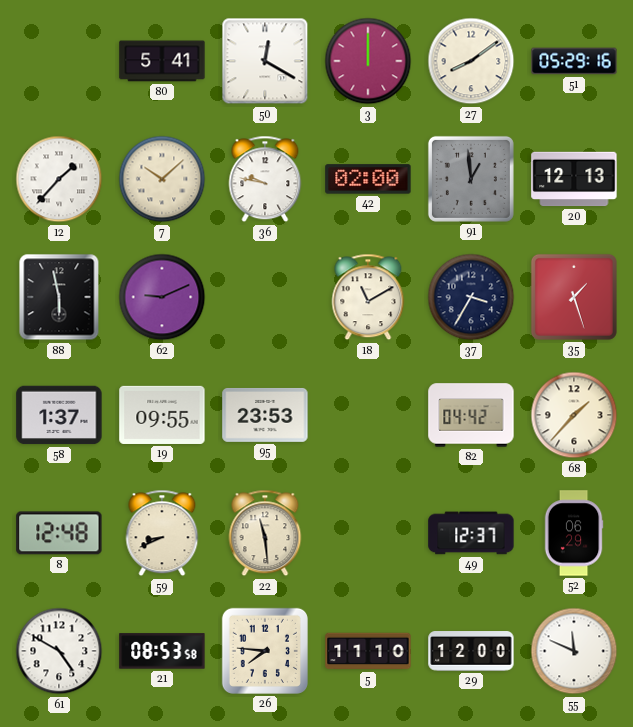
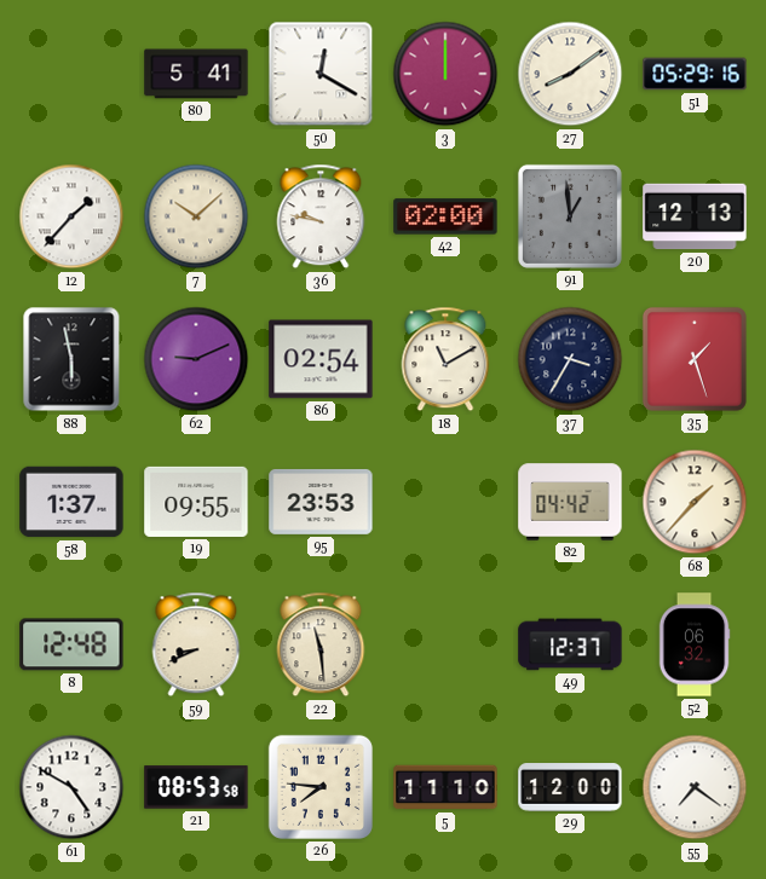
86: none -> 02:54 (321, 359)
52: 06:29 -> 06:32 (695, 644)
55: 11:49 -> 7:21 (695, 787)
